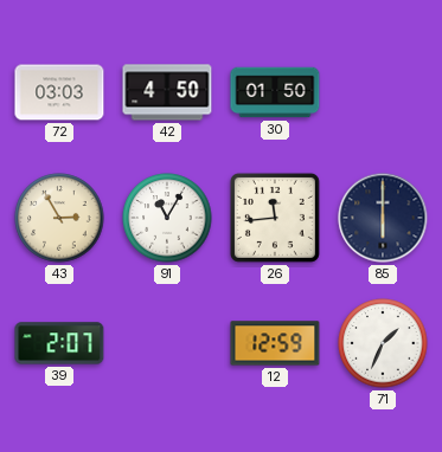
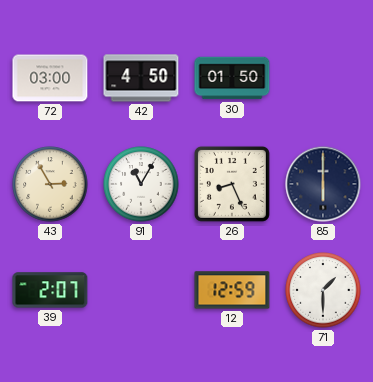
72: 03:03 -> 03:00 (50, 78)
26: 11:44 -> 8:26 (232, 184)
71: 1:34 -> 1:30 (323, 290)
